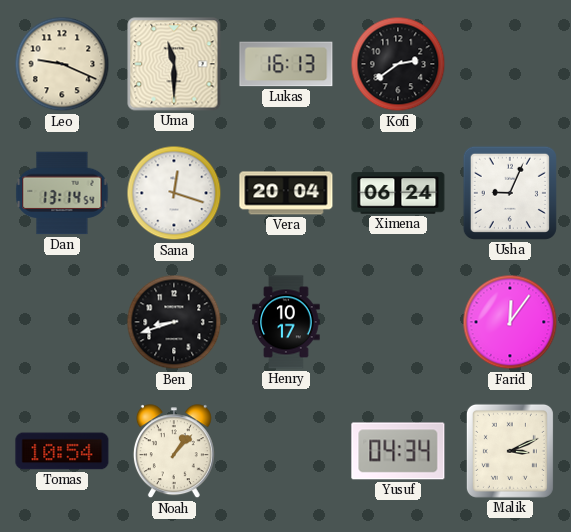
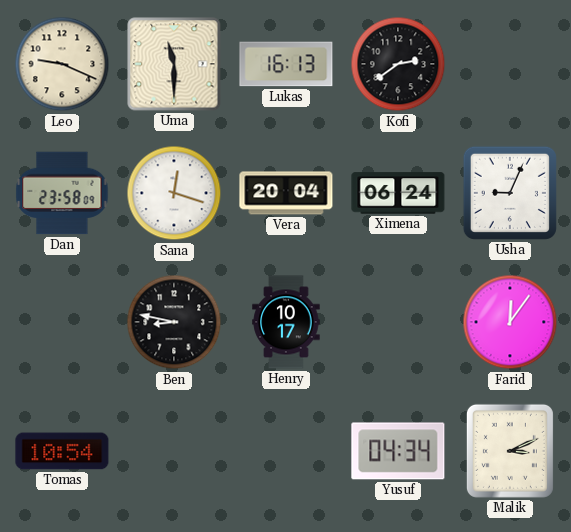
Dan: 13:14 -> 23:58 (62, 193)
Ben: 8:42 -> 8:47 (174, 322)
Noah: 1:07 -> none (174, 452)
